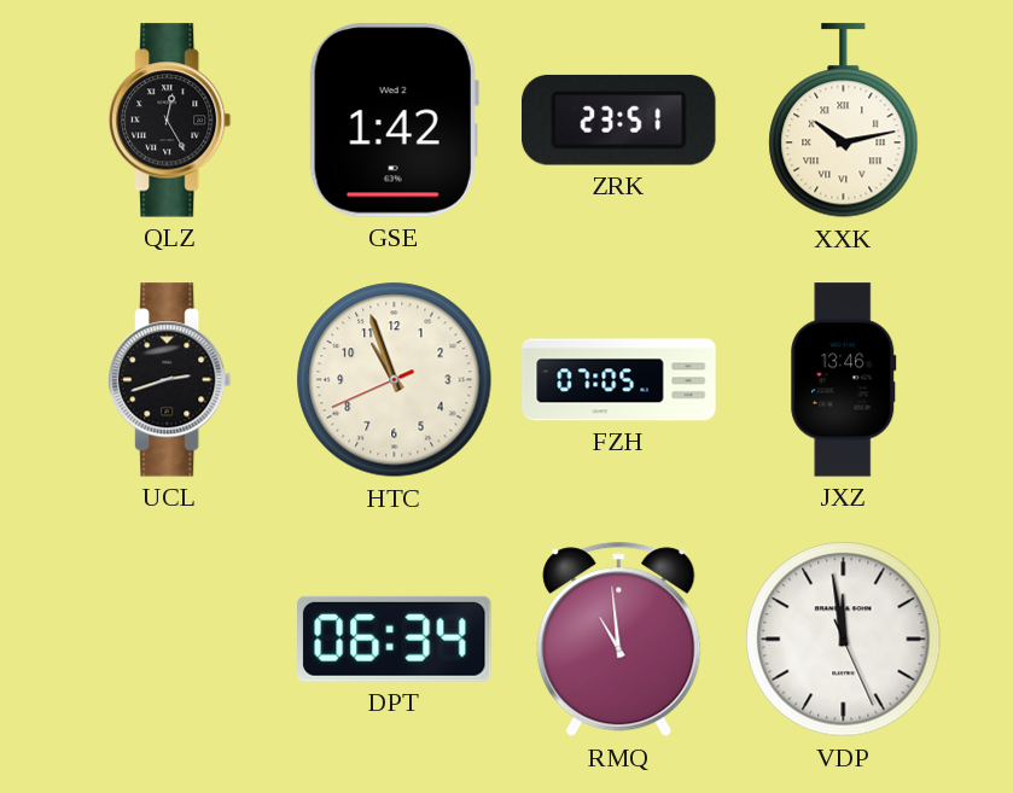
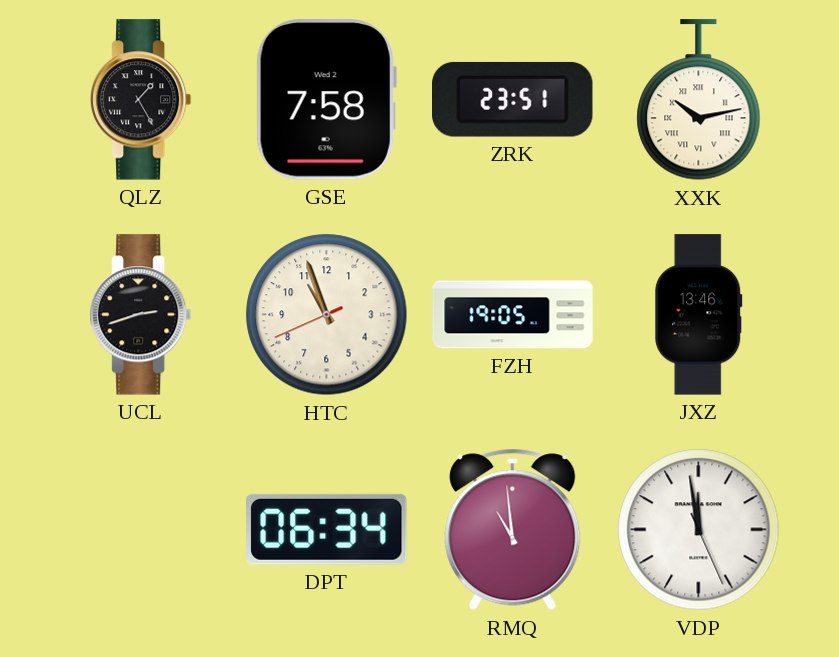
QLZ: 12:25 -> 1:25 (141, 100)
GSE: 1:42 -> 7:58 (326, 100)
FZH: 07:05 -> 19:05 (513, 315)
